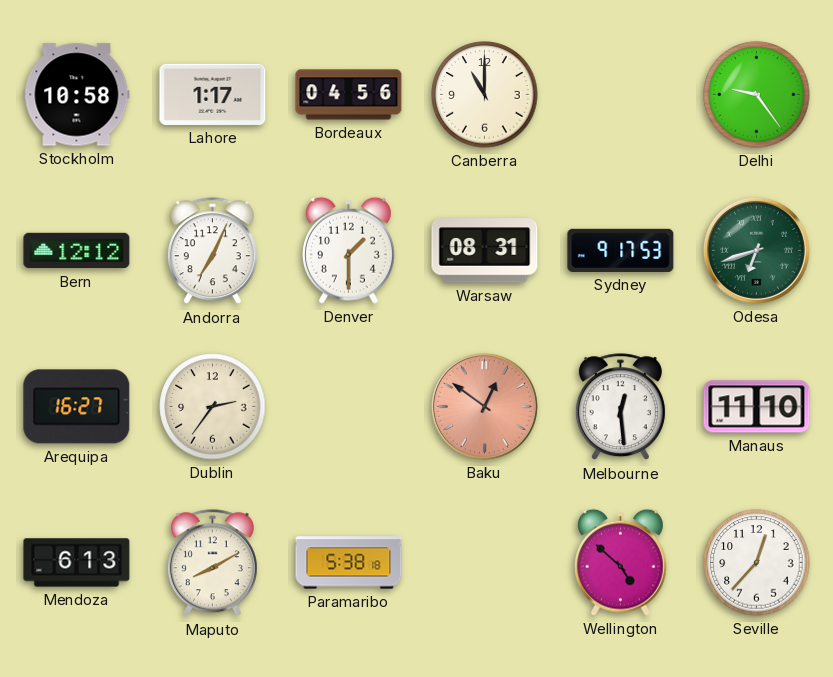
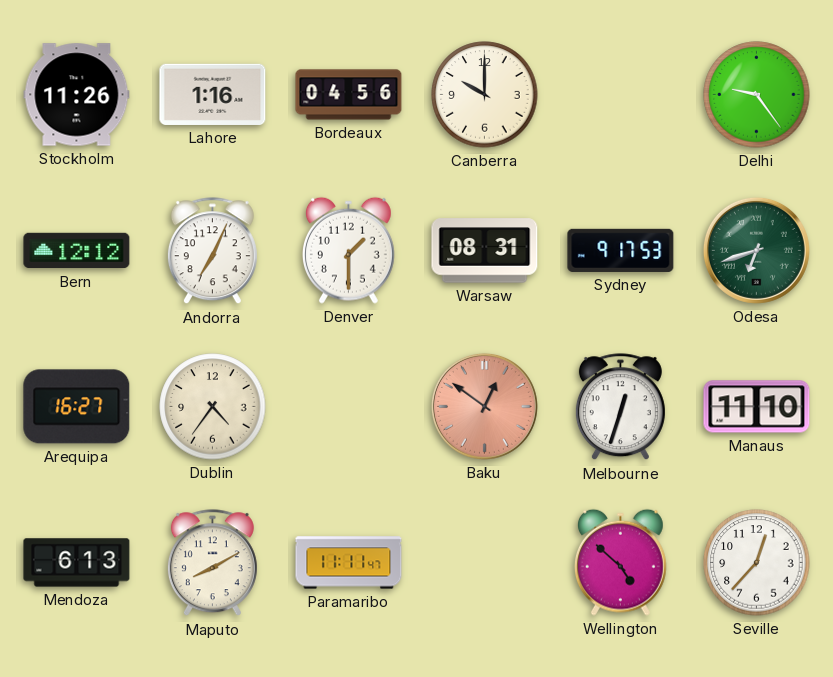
Stockholm: 10:58 -> 11:26 (77, 95)
Lahore: 1:17 -> 1:16 (213, 94)
Canberra: 11:00 -> 10:00 (485, 95)
Dublin: 2:36 -> 4:36 (213, 407)
Melbourne: 12:29 -> 12:33 (620, 407)
Paramaribo: 5:38 -> 11:11 (349, 563)
